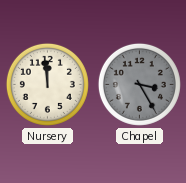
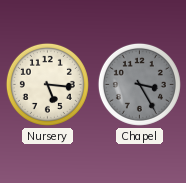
Nursery: 11:59 -> 5:16 (47, 84)
